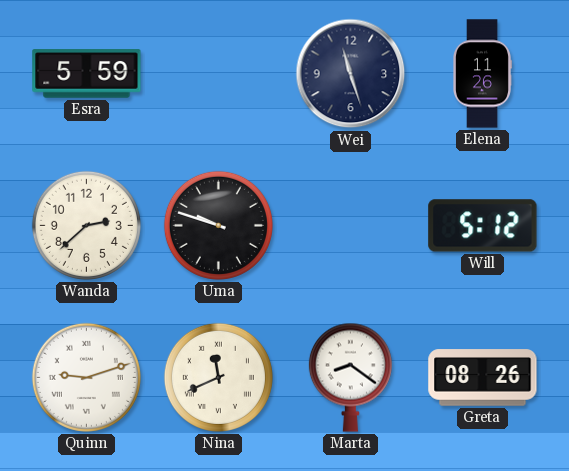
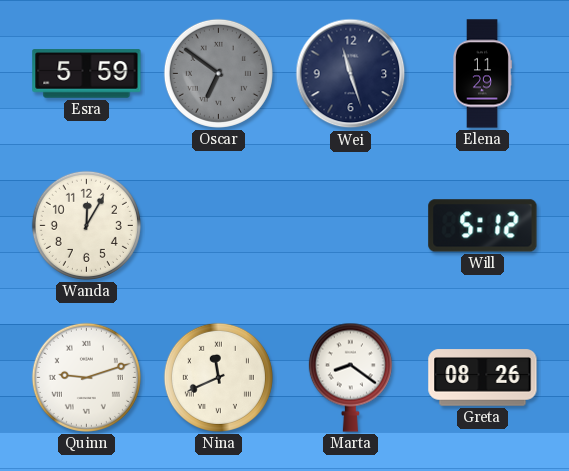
Oscar: none -> 6:51 (218, 73)
Elena: 11:26 -> 11:29 (483, 74)
Wanda: 2:38 -> 12:05 (86, 225)
Uma: 9:48 -> none (218, 225)
